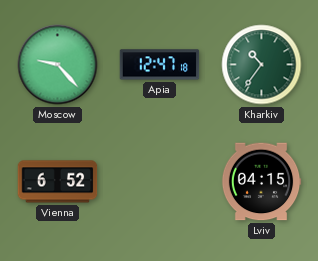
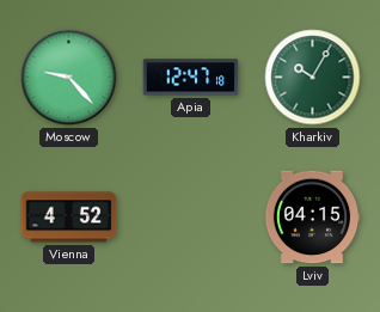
Kharkiv: 10:36 -> 10:05 (313, 78)
Vienna: 6:52 -> 4:52 (69, 218)
